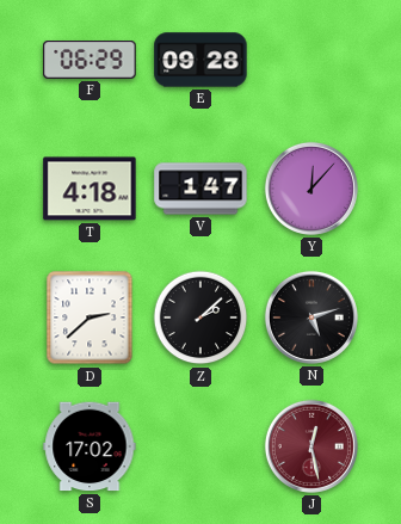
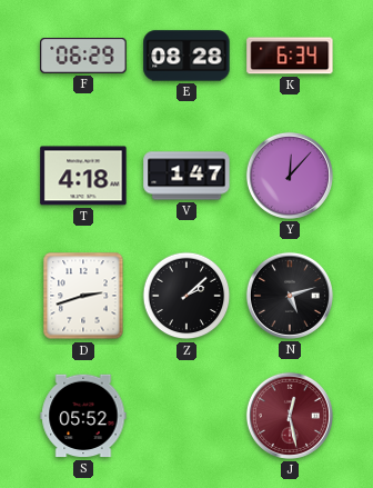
E: 09:28 -> 08:28 (186, 56)
K: none -> 6:34 (290, 56)
D: 2:38 -> 2:42 (83, 296)
S: 17:02 -> 05:52 (83, 416)
